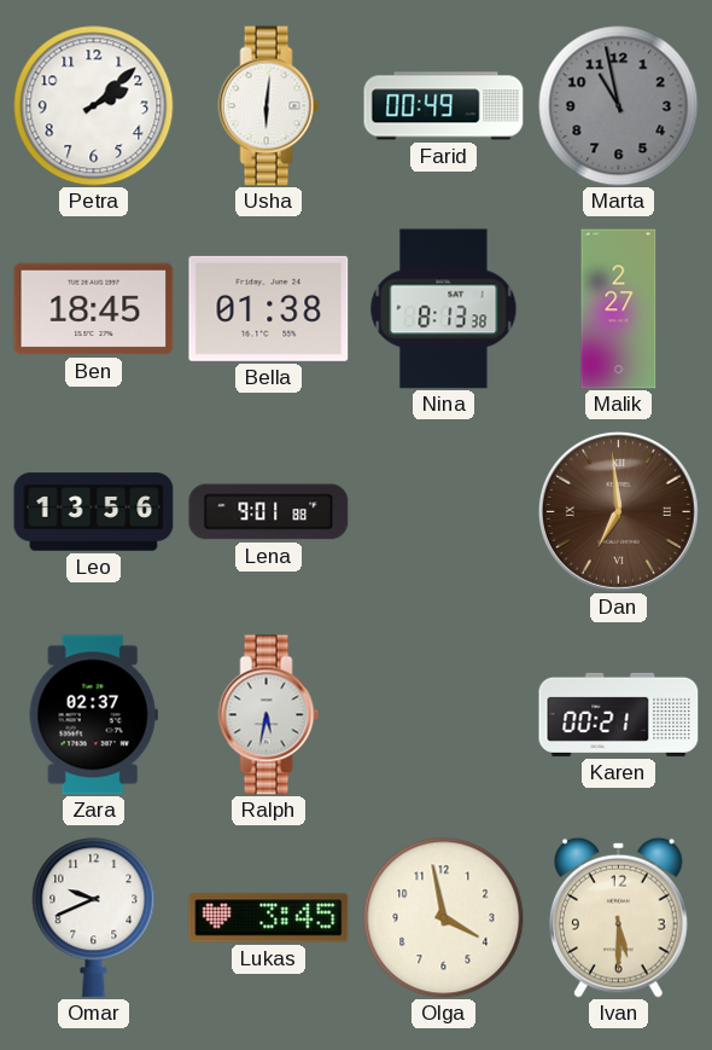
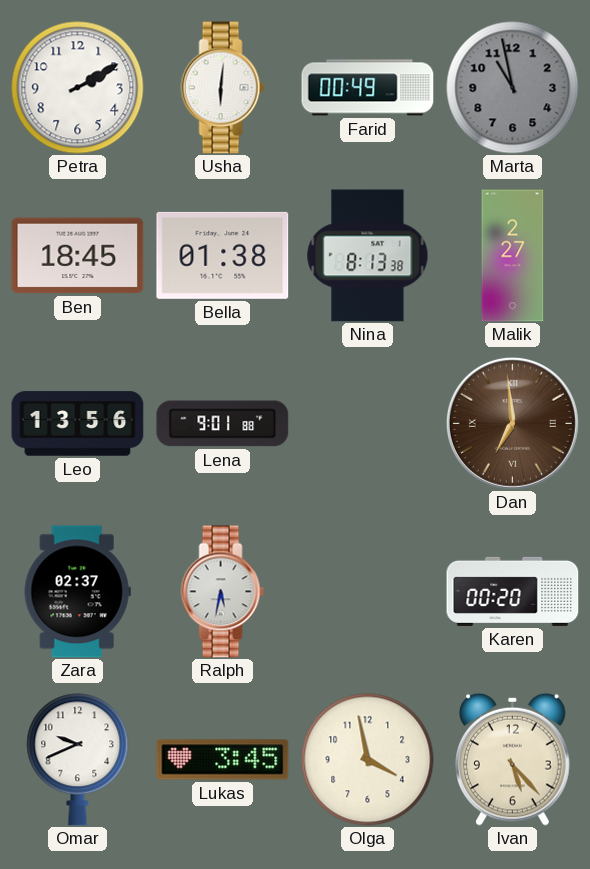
Petra: 2:08 -> 2:10 (78, 88)
Karen: 00:21 -> 00:20 (513, 591)
Ivan: 5:30 -> 5:23 (513, 759)
